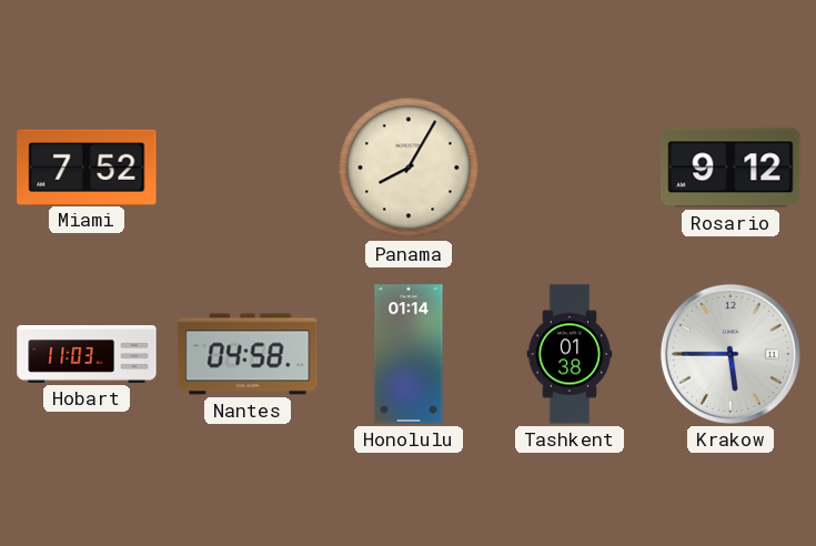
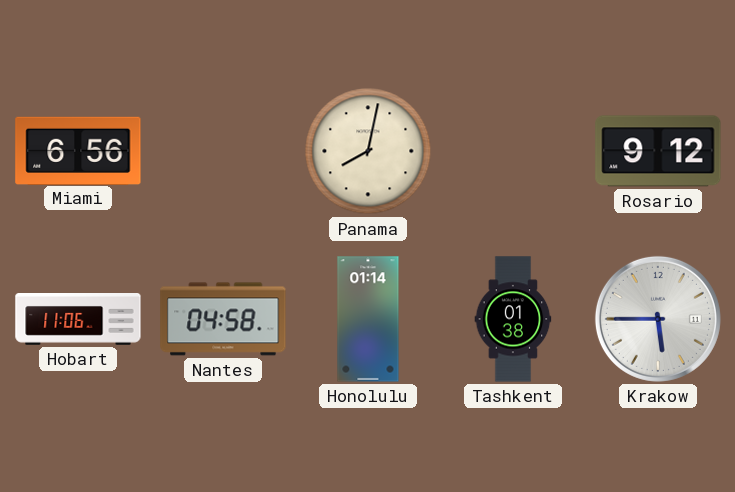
Miami: 7:52 -> 6:56 (78, 150)
Panama: 8:05 -> 8:02 (368, 151)
Hobart: 11:03 -> 11:06 (78, 320)
